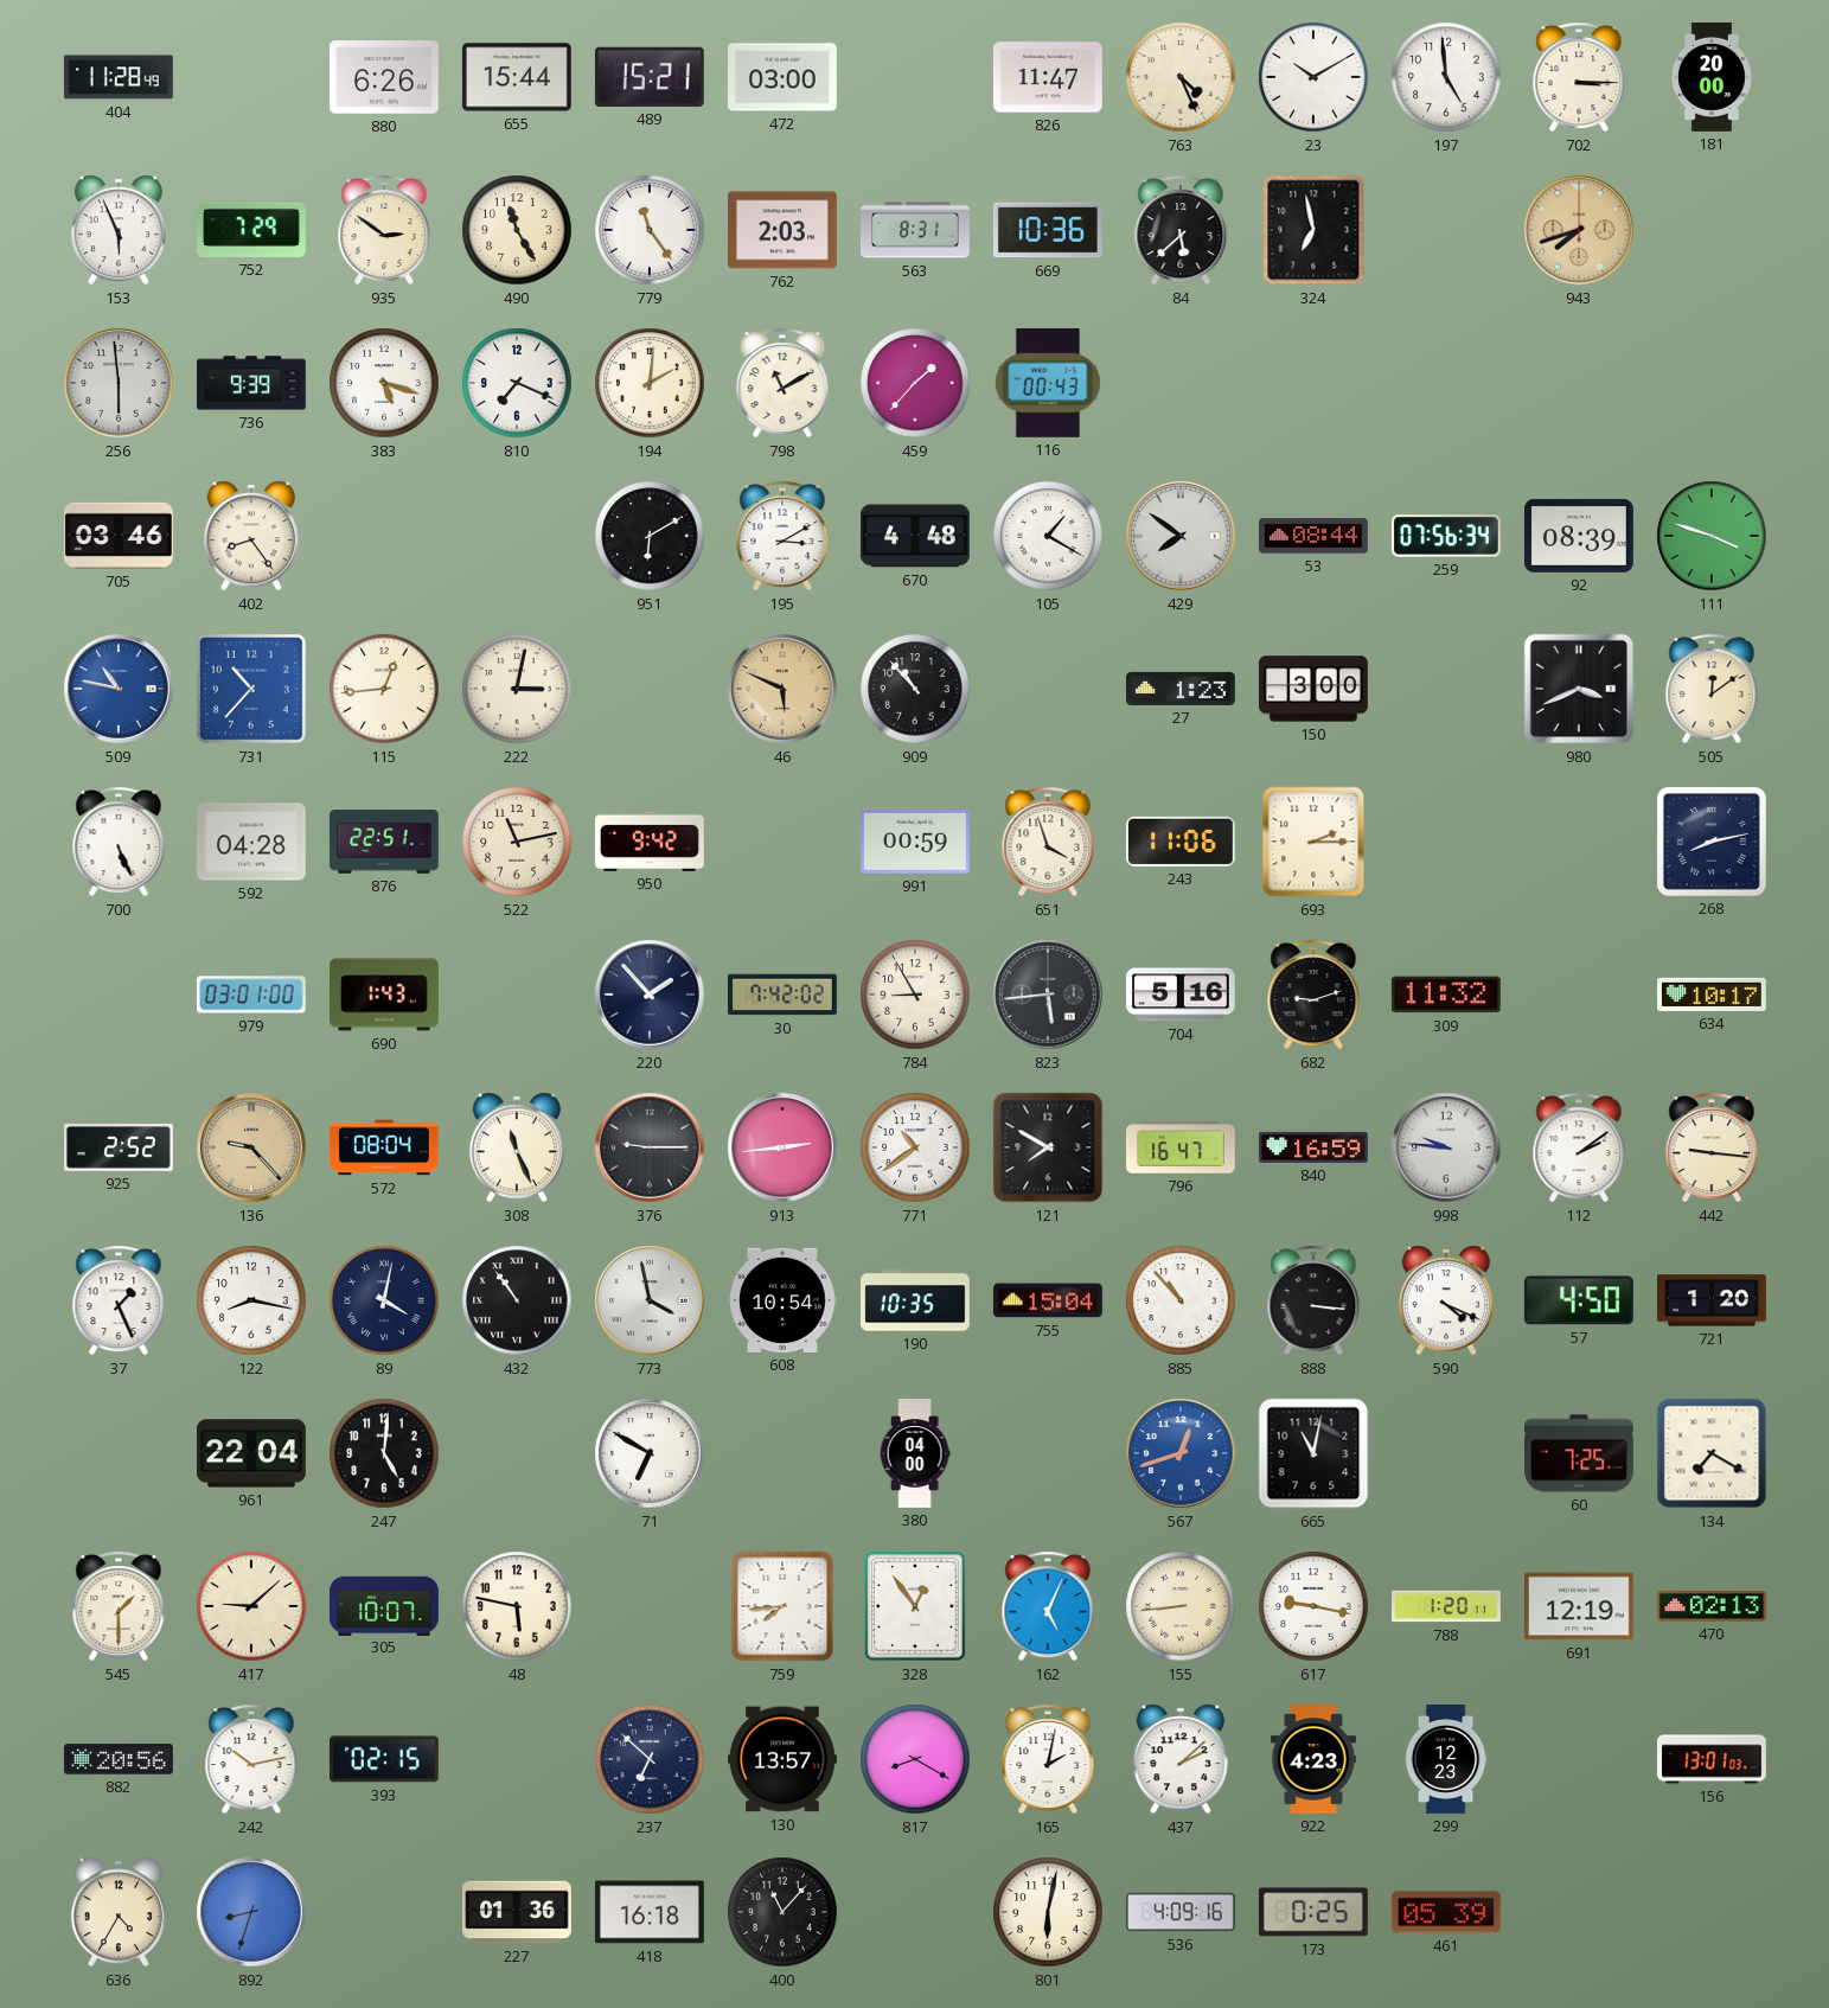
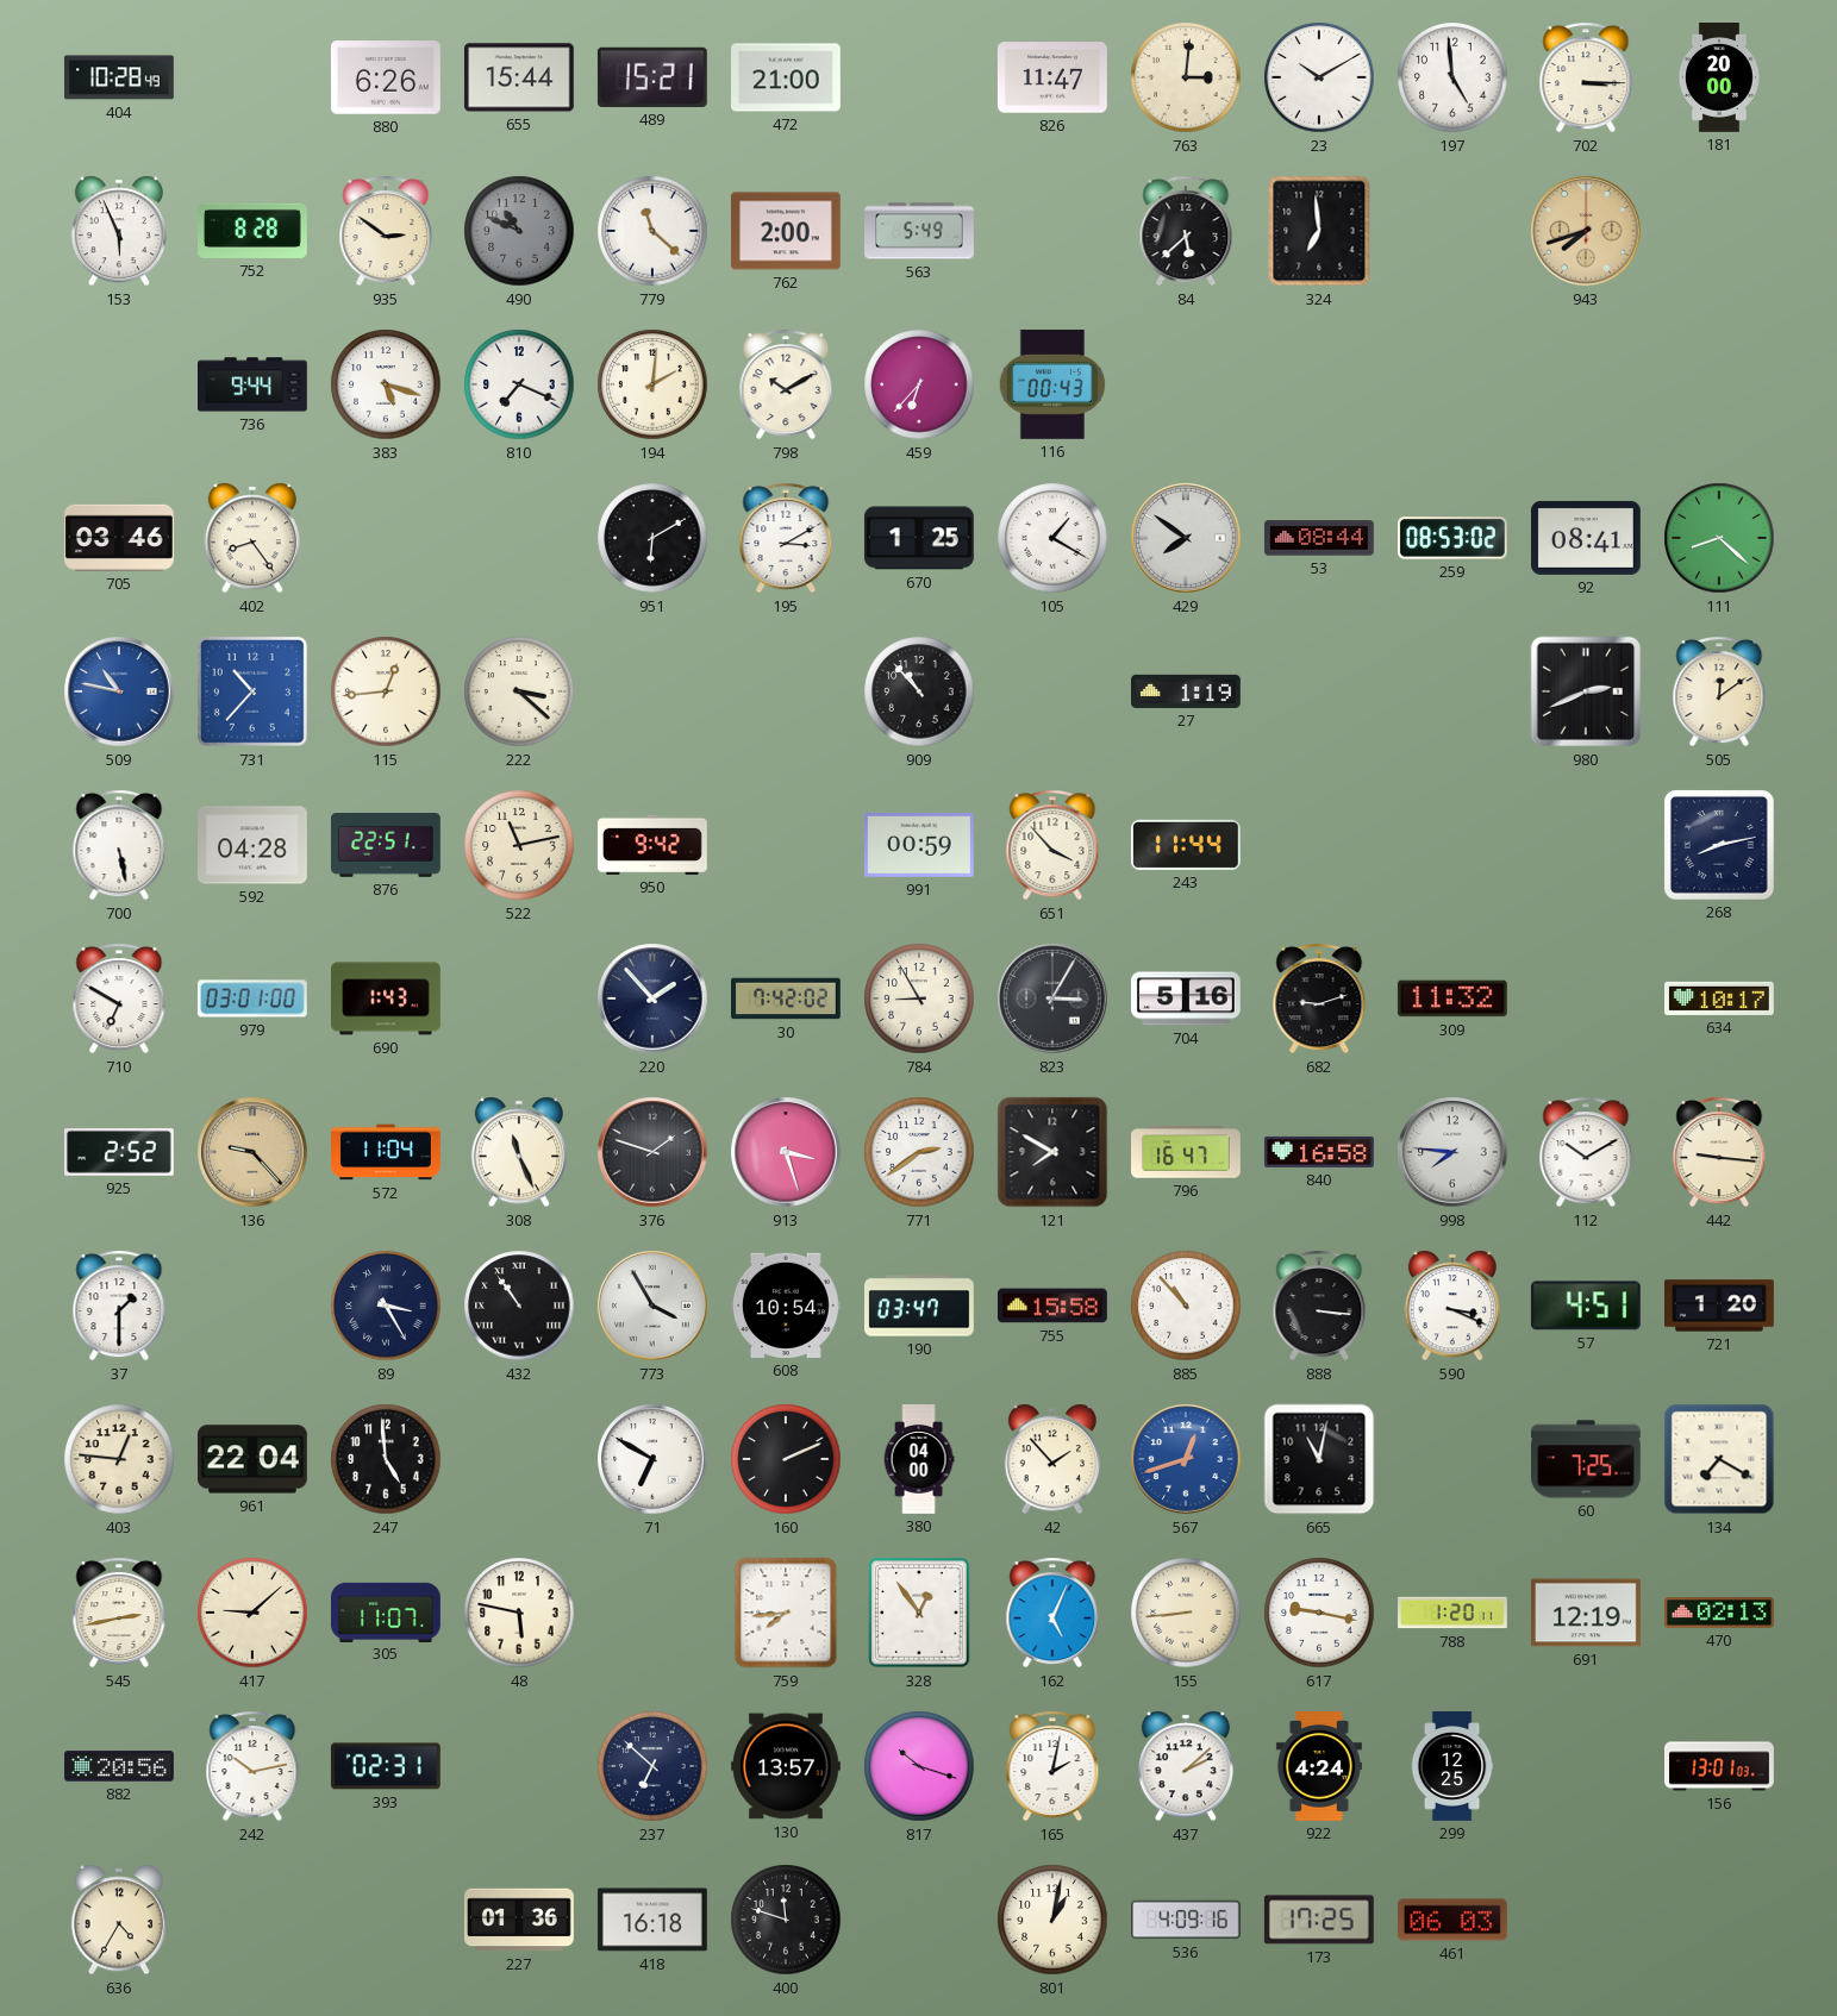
404: 11:28 -> 10:28 (119, 77)
472: 03:00 -> 21:00 (787, 77)
763: 4:26 -> 3:01 (1186, 77)
752: 7:29 -> 8:28 (254, 231)
490: 11:25 -> 10:49 (519, 231)
490 dial: cream -> grey (519, 231)
779: 11:24 -> 11:22 (652, 231)
762: 2:03 -> 2:00 (786, 231)
563: 8:31 -> 5:49 (920, 231)
669: 10:36 -> none (1048, 230)
324: 6:58 -> 6:59 (1319, 231)
256: 5:59 -> none (119, 383)
736: 9:39 -> 9:44 (254, 384)
798: 11:10 -> 10:10 (786, 384)
459: 1:37 -> 6:37 (919, 384)
670: 4:48 -> 1:25 (919, 538)
259: 07:56 -> 08:53 (1452, 538)
92: 08:39 -> 08:41 (1587, 538)
111: 3:48 -> 8:22 (1719, 538)
222: 3:02 -> 3:22 (519, 691)
46: 5:49 -> none (782, 689)
27: 1:23 -> 1:19 (1187, 691)
150: 3:00 -> none (1315, 689)
980: 3:41 -> 2:41 (1586, 691)
700: 5:26 -> 5:28 (119, 845)
651: 3:57 -> 3:53 (1052, 845)
243: 11:06 -> 11:44 (1186, 845)
693: 2:15 -> none (1313, 842)
710: none -> 6:50 (119, 998)
823: 5:44 -> 3:05 (1052, 998)
572: 08:04 -> 11:04 (387, 1152)
376: 9:15 -> 1:48 (652, 1152)
913: 2:44 -> 3:27 (786, 1152)
771: 10:39 -> 2:39 (919, 1152)
840: 16:59 -> 16:58 (1319, 1152)
998: 9:46 -> 7:46 (1452, 1152)
112: 2:09 -> 10:10 (1586, 1152)
37: 1:26 -> 1:30 (119, 1306)
122: 8:17 -> none (251, 1300)
89: 4:02 -> 3:25 (386, 1306)
773: 3:58 -> 3:55 (652, 1306)
190: 10:35 -> 03:47 (920, 1306)
755: 15:04 -> 15:58 (1054, 1306)
590: 4:19 -> 3:19 (1452, 1306)
57: 4:50 -> 4:51 (1586, 1306)
403: none -> 12:46 (119, 1459)
247: 5:01 -> 4:59 (386, 1459)
160: none -> 2:11 (786, 1459)
42: none -> 1:53 (1052, 1459)
545: 1:30 -> 2:43 (119, 1613)
305: 10:07 -> 11:07 (387, 1611)
393: 02:15 -> 02:31 (386, 1766)
817: 8:20 -> 10:18 (919, 1766)
922: 4:23 -> 4:24 (1319, 1767)
299: 12:23 -> 12:25 (1452, 1767)
892: 8:33 -> none (251, 1912)
400: 11:07 -> 11:48 (786, 1920)
801: 6:02 -> 1:02 (1052, 1920)
173: 0:25 -> 17:25 (1319, 1920)
461: 05:39 -> 06:03 (1452, 1920)
